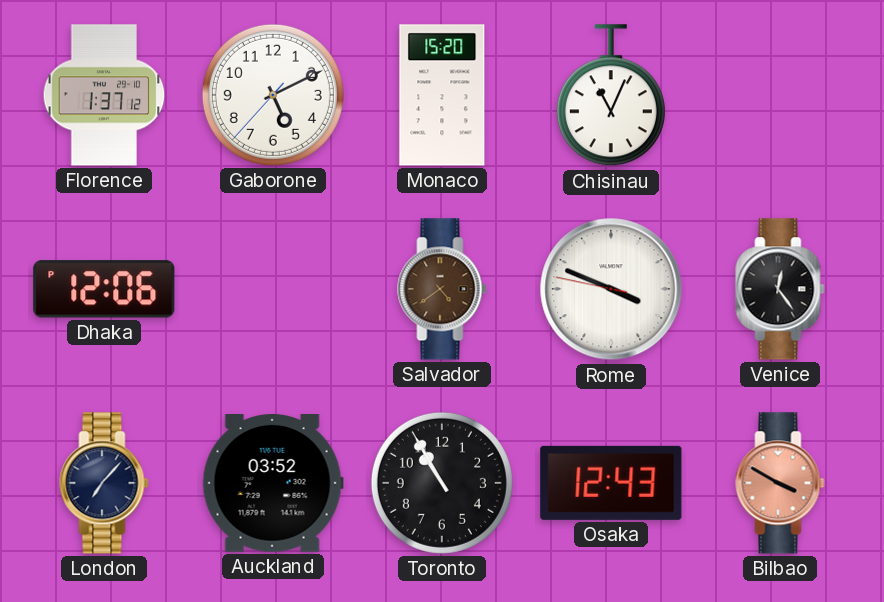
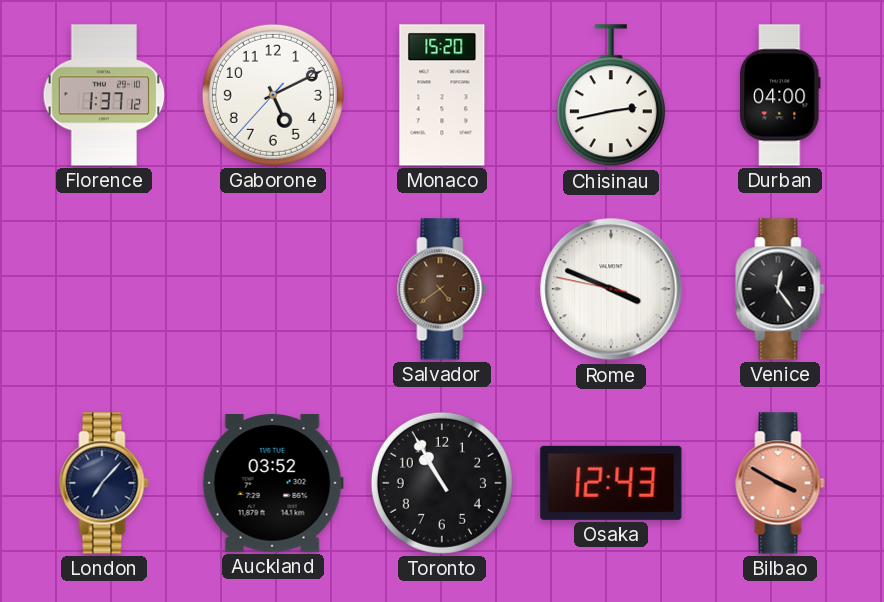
Chisinau: 11:04 -> 2:43 (611, 96)
Durban: none -> 04:00 (781, 95)
Dhaka: 12:06 -> none (104, 289)
